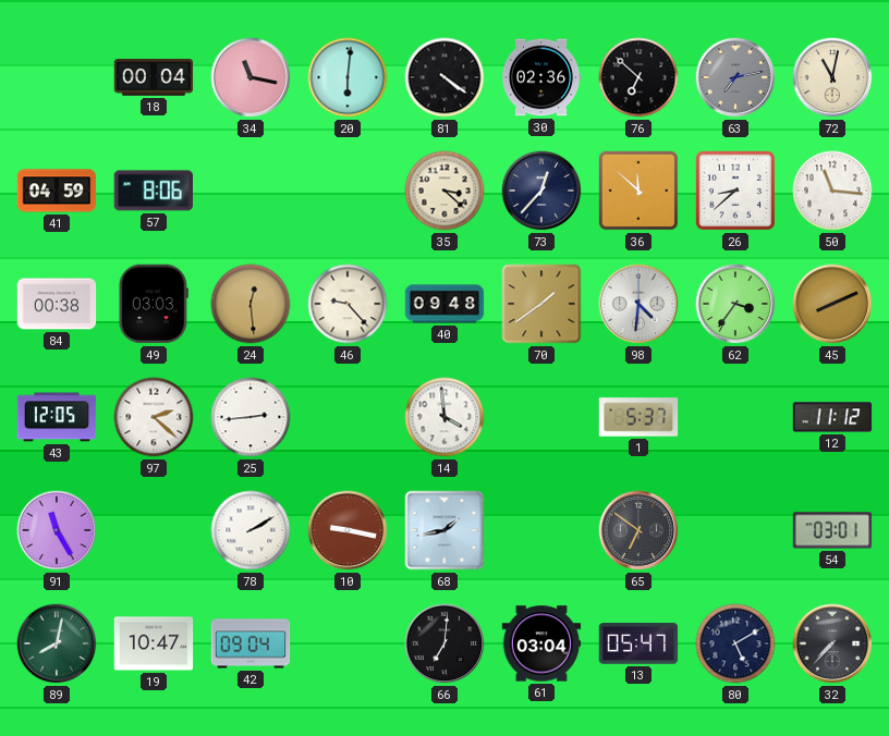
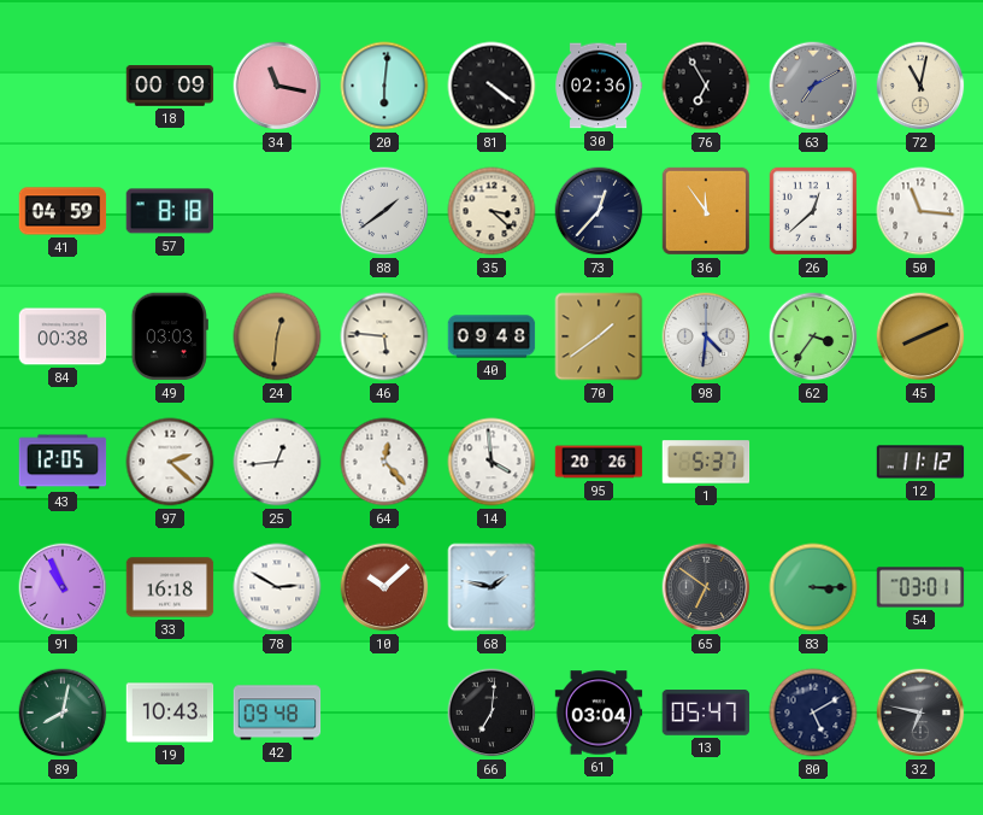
18: 00:04 -> 00:09 (170, 86)
76: 6:52 -> 6:55 (706, 86)
63: 7:13 -> 7:10 (813, 86)
57: 8:06 -> 8:18 (169, 211)
88: none -> 1:39 (384, 211)
36: 11:52 -> 11:54 (706, 211)
26: 8:38 -> 12:38 (813, 211)
24: 12:29 -> 12:31 (277, 336)
46: 9:23 -> 5:46 (384, 336)
25: 2:44 -> 12:44 (277, 462)
64: none -> 12:23 (384, 462)
95: none -> 20:26 (599, 462)
91: 11:25 -> 10:56 (63, 587)
33: none -> 16:18 (170, 587)
78: 2:10 -> 2:50 (277, 587)
10: 9:17 -> 10:08 (384, 587)
68: 1:43 -> 1:47 (491, 587)
83: none -> 3:15 (813, 587)
19: 10:47 -> 10:43 (170, 713)
42: 09:04 -> 09:48 (277, 713)
32: 7:37 -> 6:47 (920, 713)
